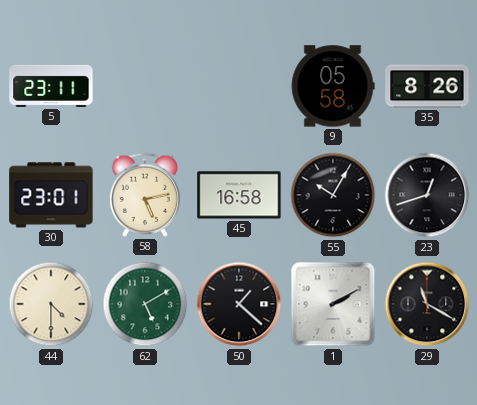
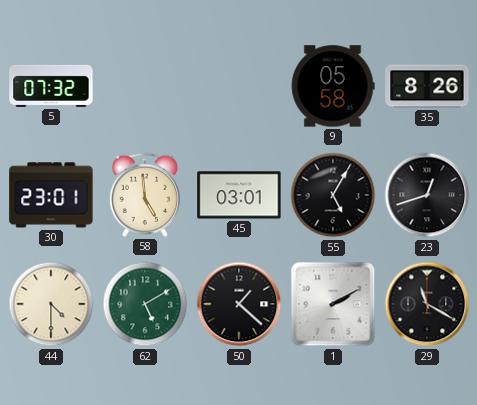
5: 23:11 -> 07:32 (51, 86)
58: 5:13 -> 4:59 (144, 195)
45: 16:58 -> 03:01 (239, 195)
55: 10:05 -> 5:05 (333, 195)
